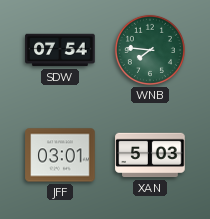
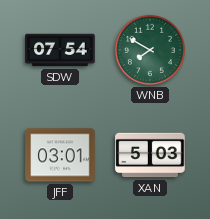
WNB: 7:46 -> 7:50 (150, 50)
